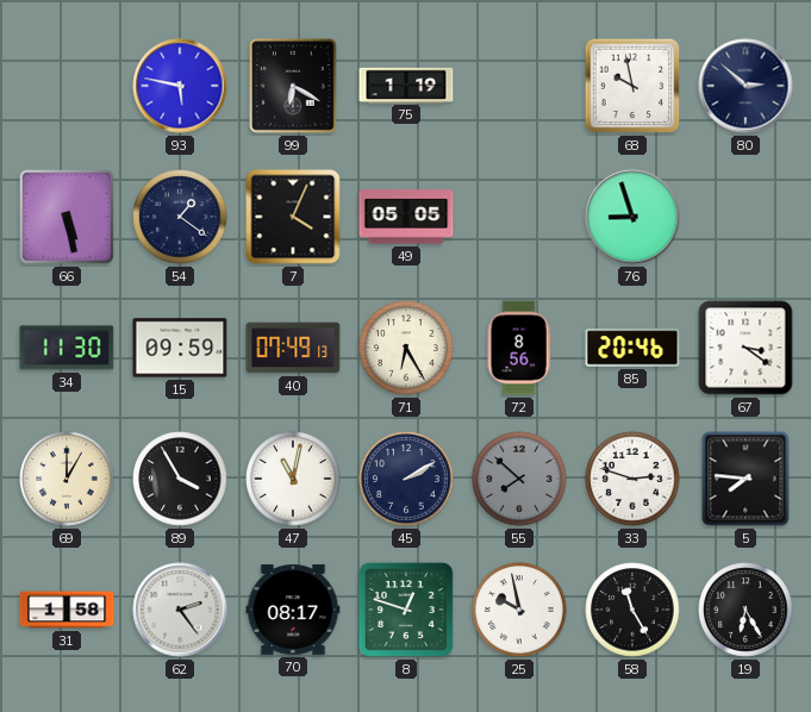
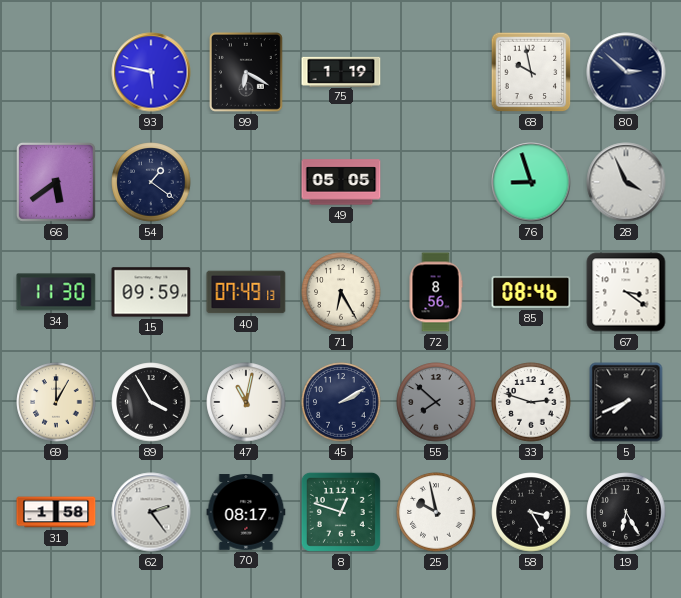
66: 5:28 -> 5:39 (56, 182)
7: 4:04 -> none (293, 217)
28: none -> 3:56 (626, 182)
85: 20:46 -> 08:46 (531, 292)
5: 7:46 -> 7:41 (626, 402)
58: 11:25 -> 3:25 (531, 512)
